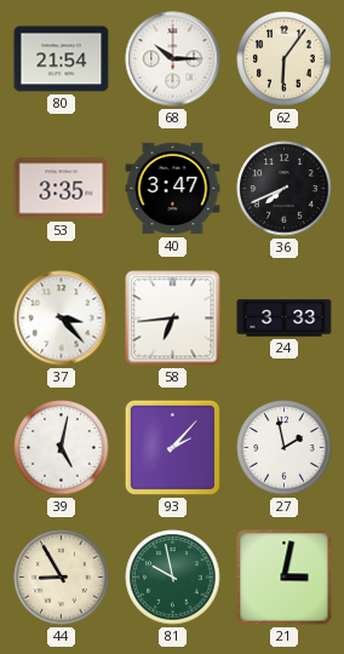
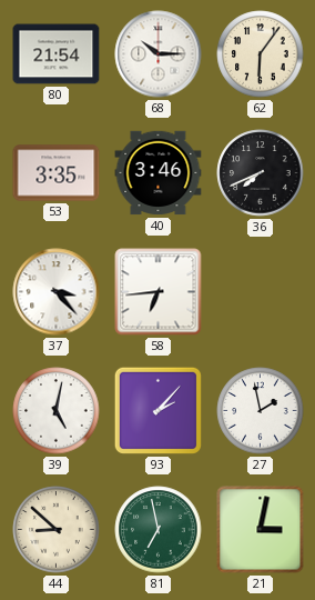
40: 3:47 -> 3:46 (159, 173)
24: 3:33 -> none (285, 319)
44: 8:55 -> 8:52 (57, 530)
81: 9:58 -> 6:58 (159, 530)
